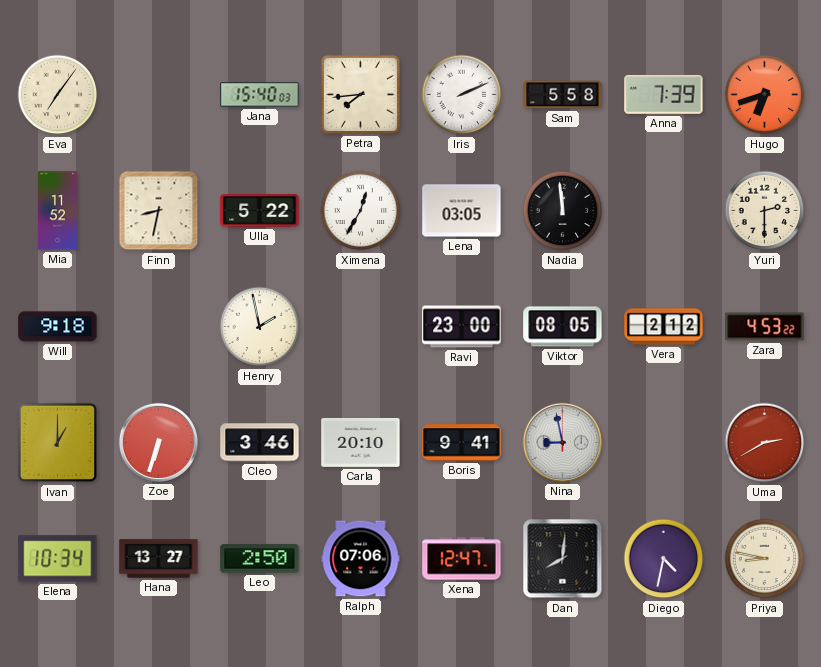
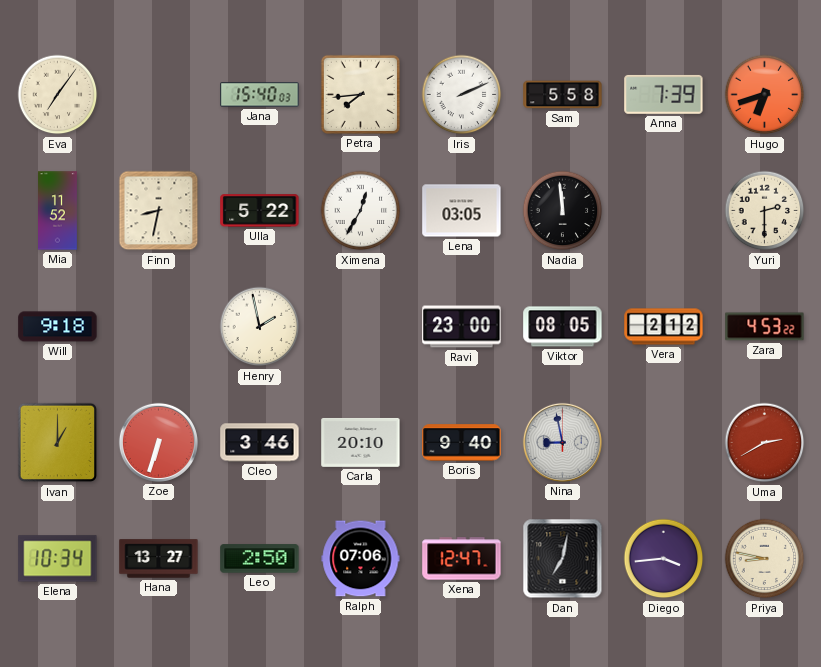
Boris: 9:41 -> 9:40 (462, 443)
Dan: 8:01 -> 7:02 (563, 559)
Diego: 4:32 -> 3:44 (664, 559)
